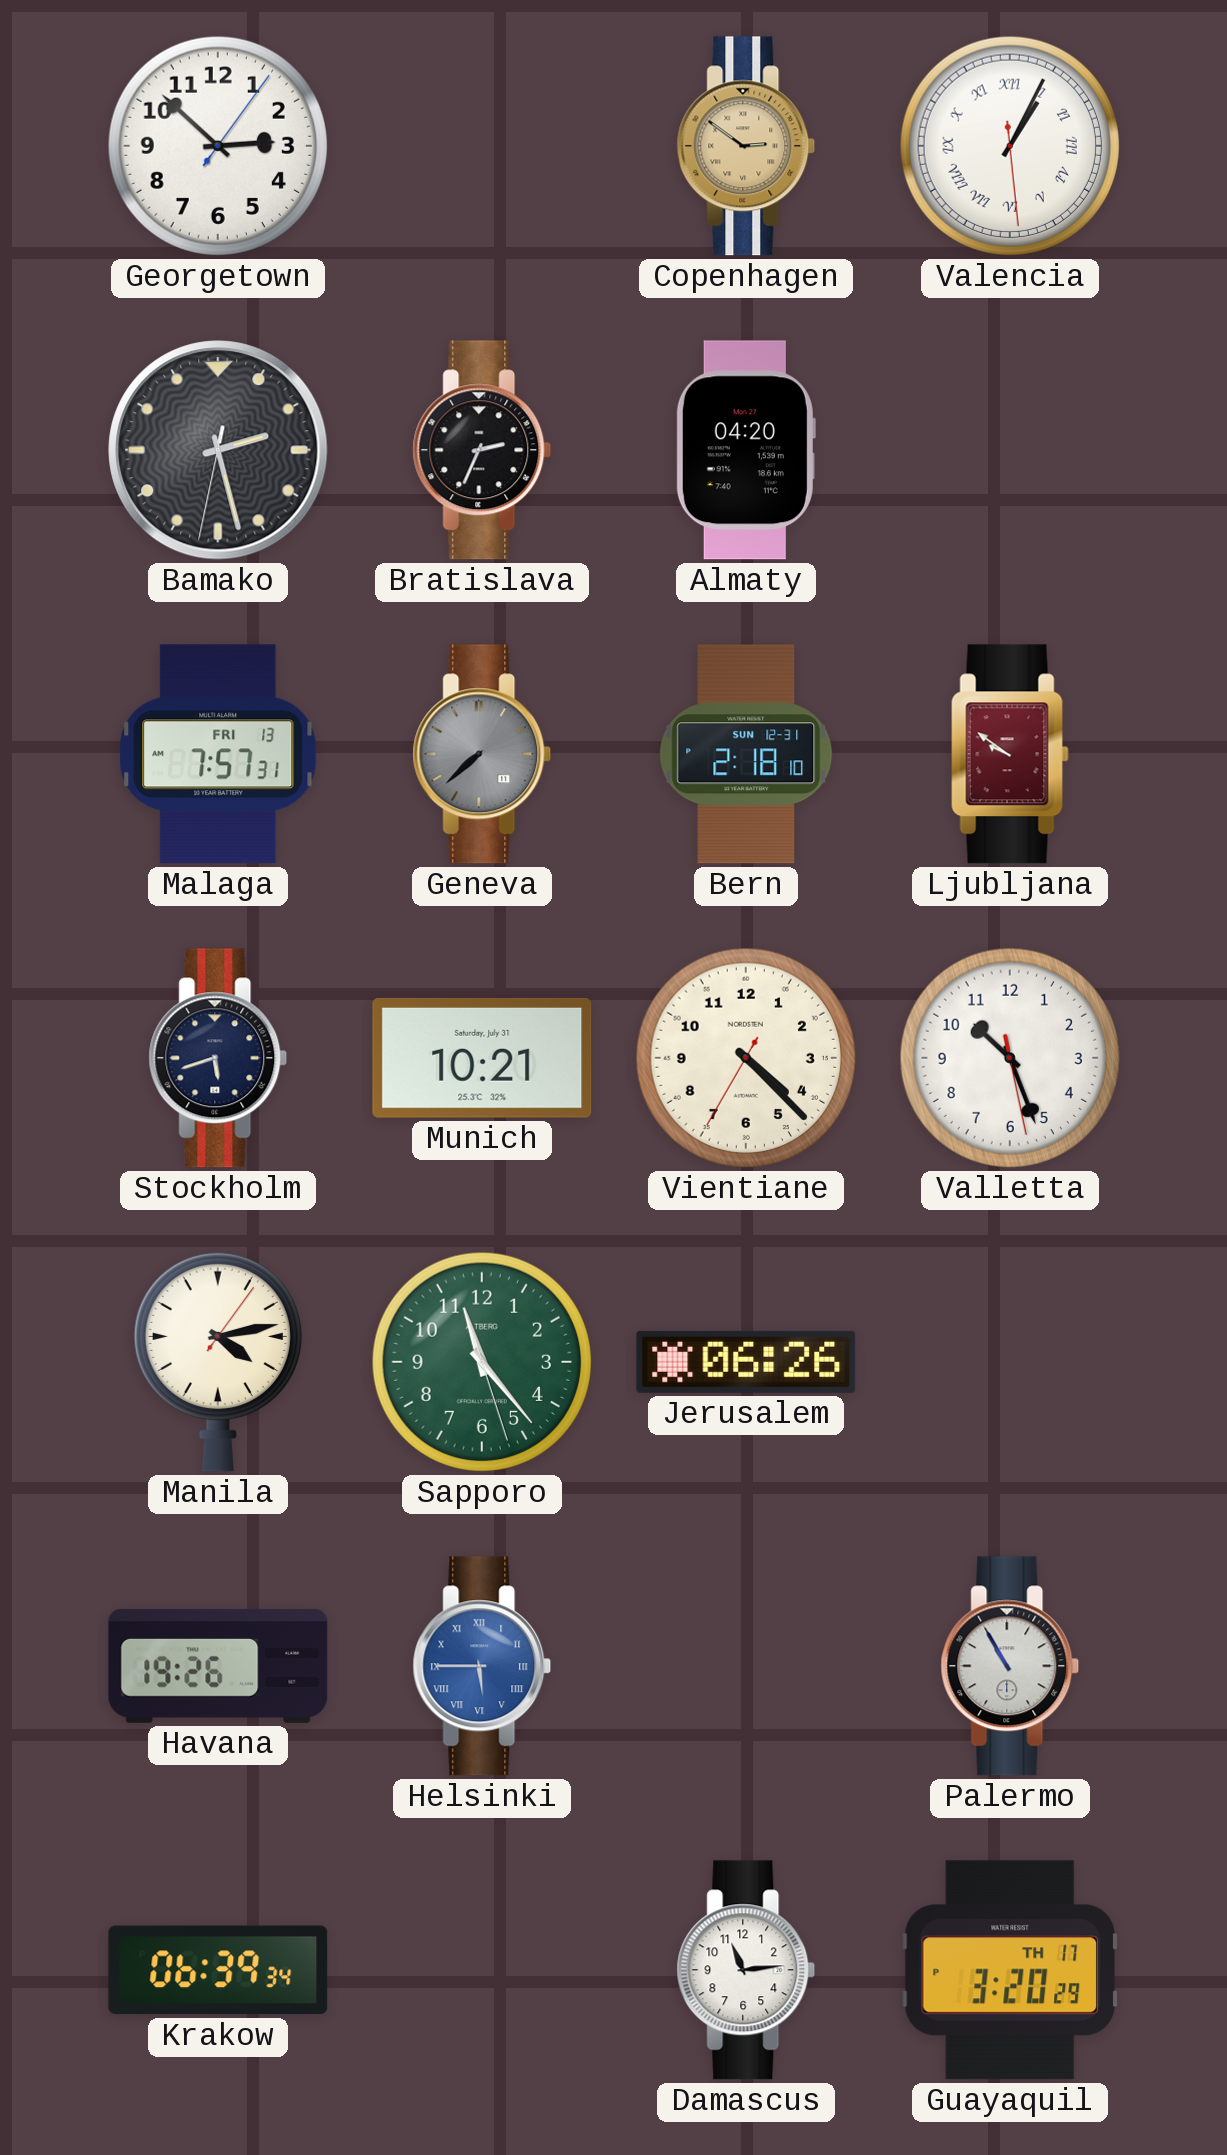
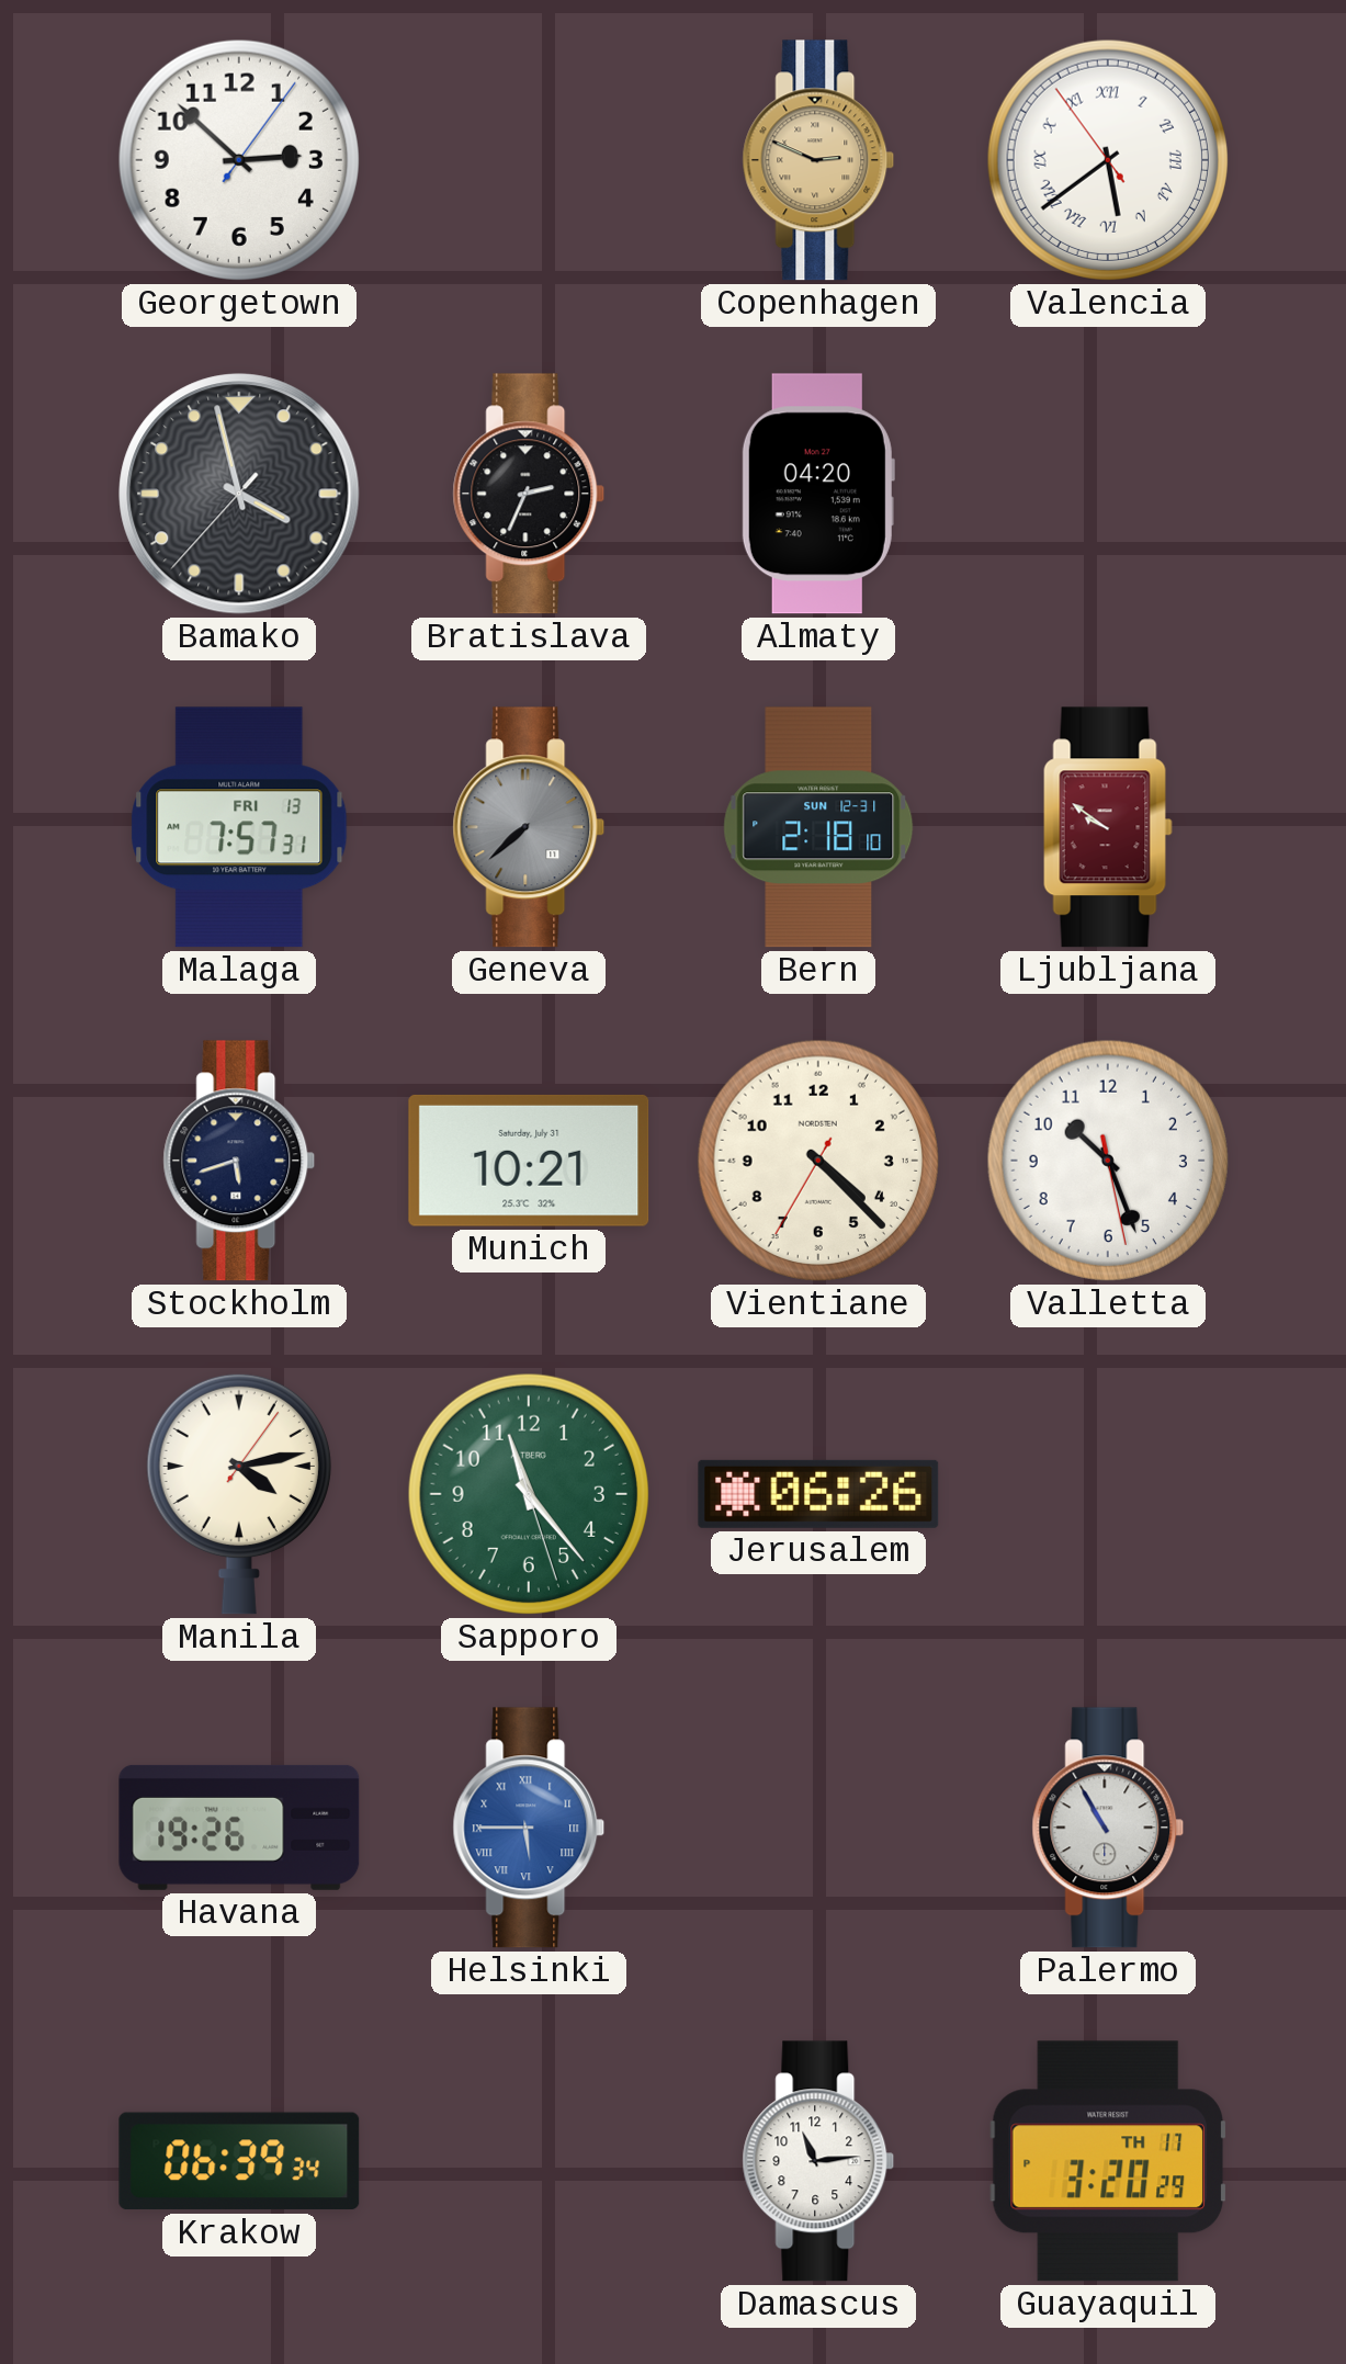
Copenhagen: 2:51 -> 2:49 (818, 160)
Valencia: 1:04 -> 5:38 (1108, 160)
Bamako: 2:27 -> 3:57 (239, 494)
